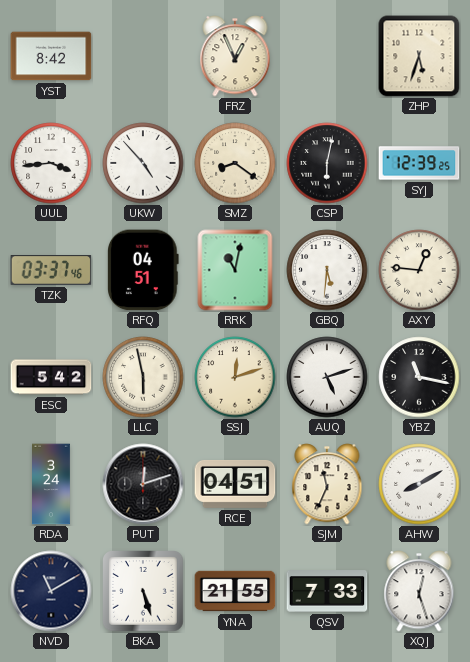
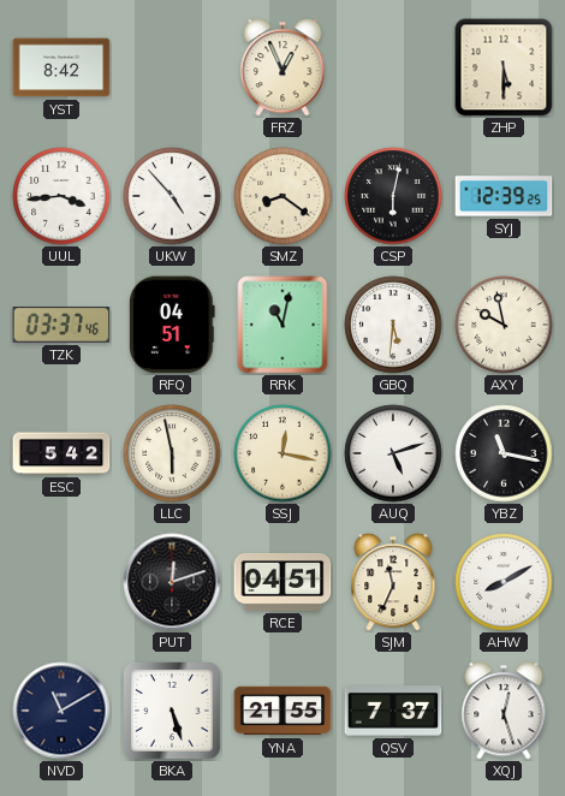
ZHP: 5:33 -> 5:30 (504, 67)
AXY: 12:46 -> 9:58 (504, 325)
SSJ: 12:12 -> 12:17 (282, 453)
RDA: 3:24 -> none (52, 484)
QSV: 7:33 -> 7:37 (393, 711)
